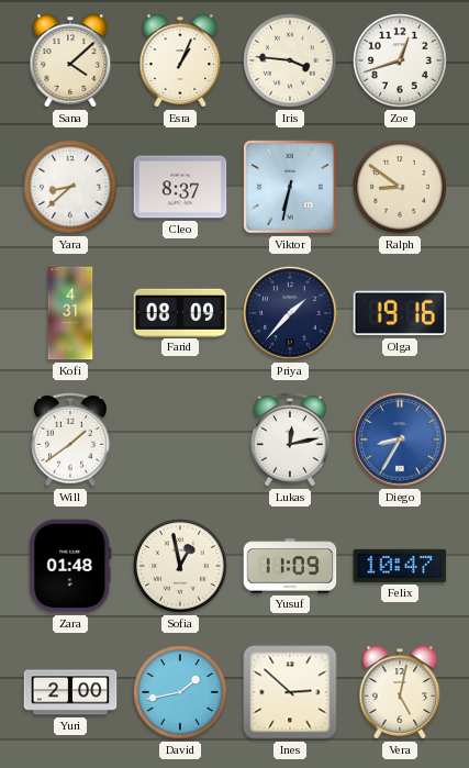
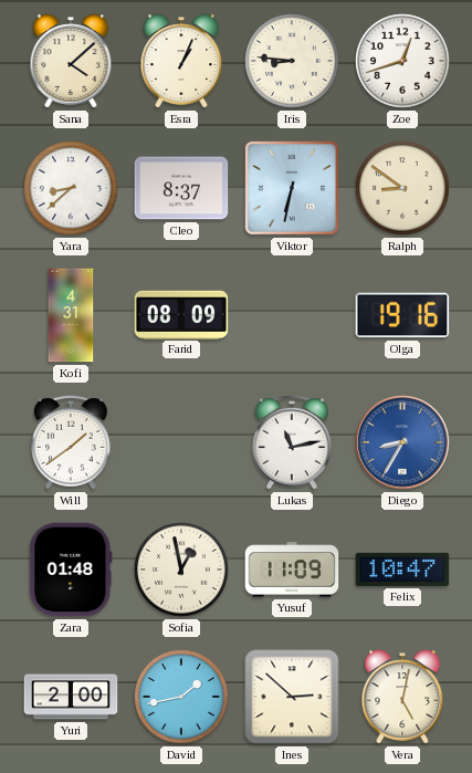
Iris: 3:46 -> 8:46 (292, 61)
Priya: 1:37 -> none (290, 313)
Lukas: 12:13 -> 11:13 (292, 442)
